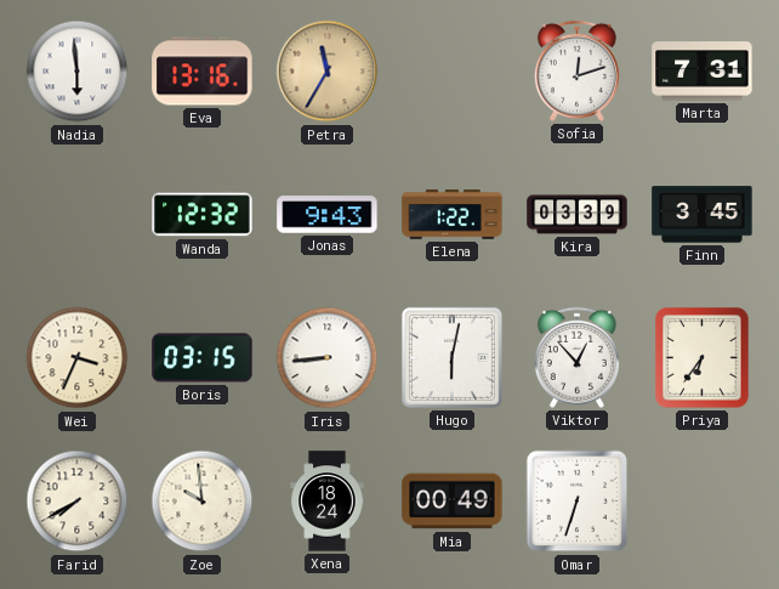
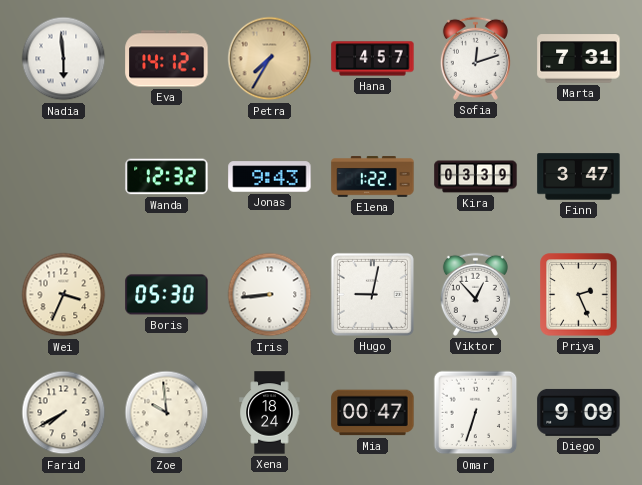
Eva: 13:16 -> 14:12 (167, 59)
Petra: 11:35 -> 7:35 (270, 59)
Hana: none -> 4:57 (373, 59)
Finn: 3:45 -> 3:47 (579, 177)
Boris: 03:15 -> 05:30 (167, 295)
Hugo: 6:02 -> 9:02 (372, 294)
Priya: 6:36 -> 2:26 (579, 295)
Mia: 00:49 -> 00:47 (373, 413)
Diego: none -> 9:09 (579, 412)
